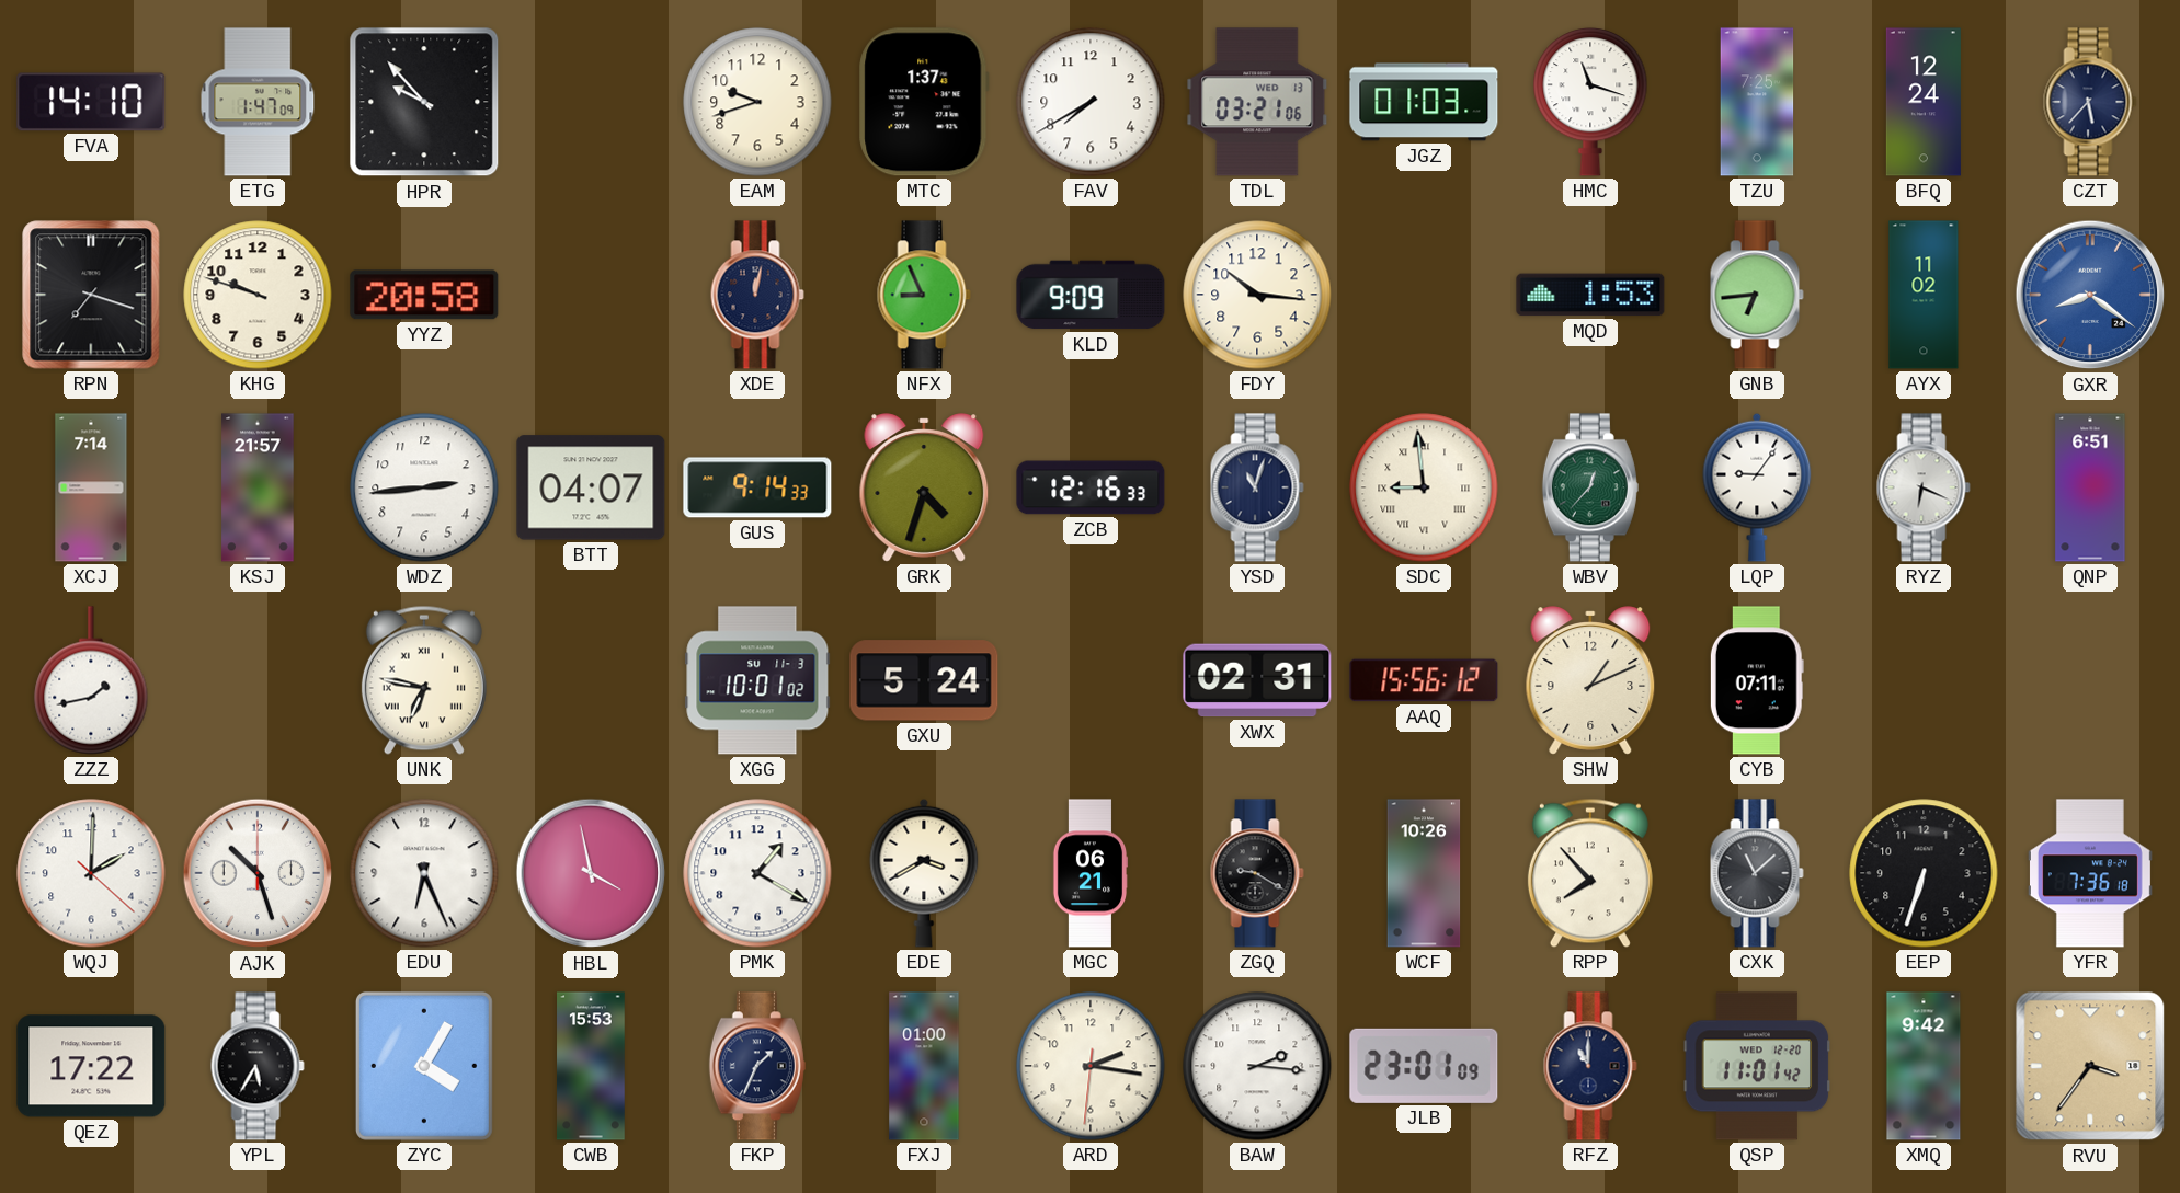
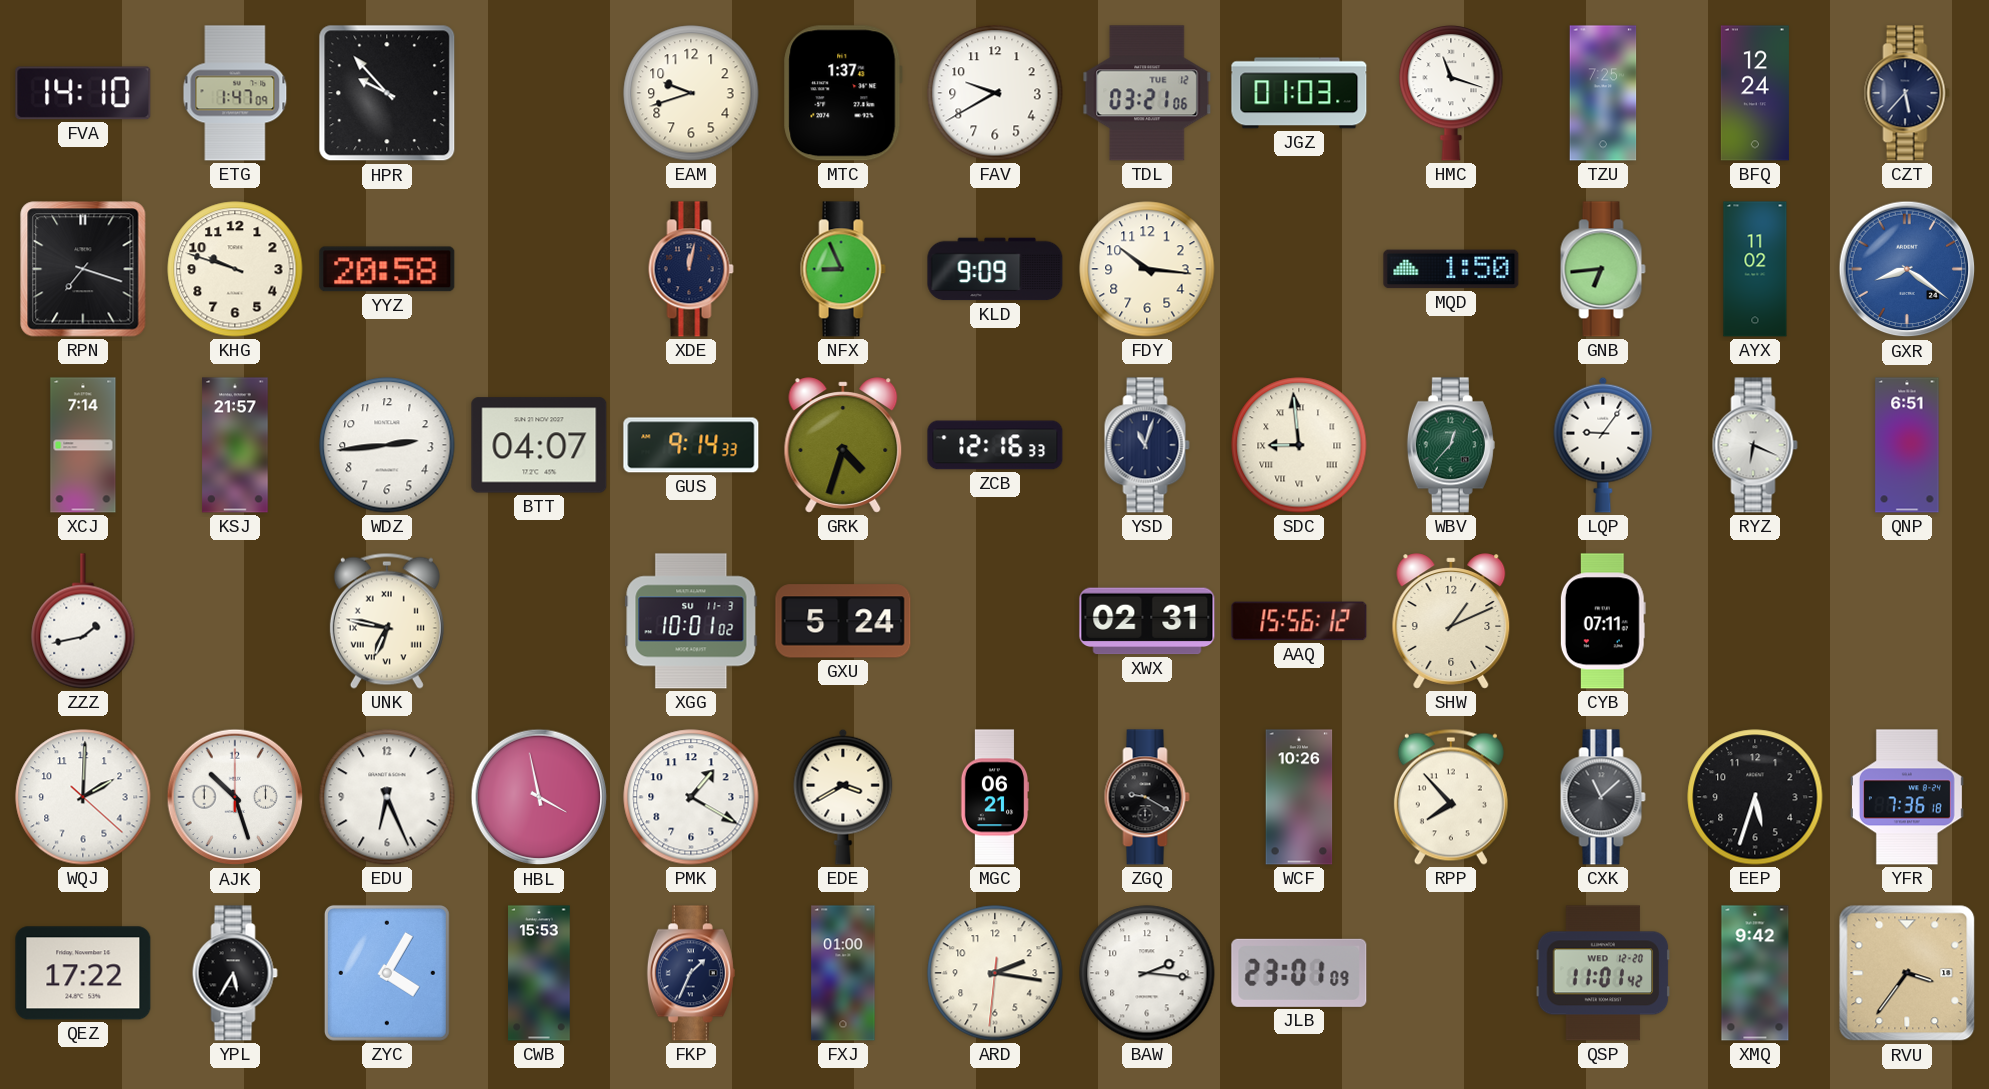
FAV: 7:40 -> 9:40 (995, 93)
TDL date: WED 13 -> TUE 12 (1147, 93)
MQD: 1:53 -> 1:50 (1451, 269)
EEP: 6:33 -> 5:33 (1755, 797)
RFZ: 11:00 -> none (1590, 1066)
